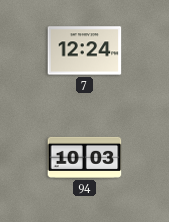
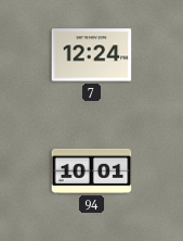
94: 10:03 -> 10:01 (92, 170)
